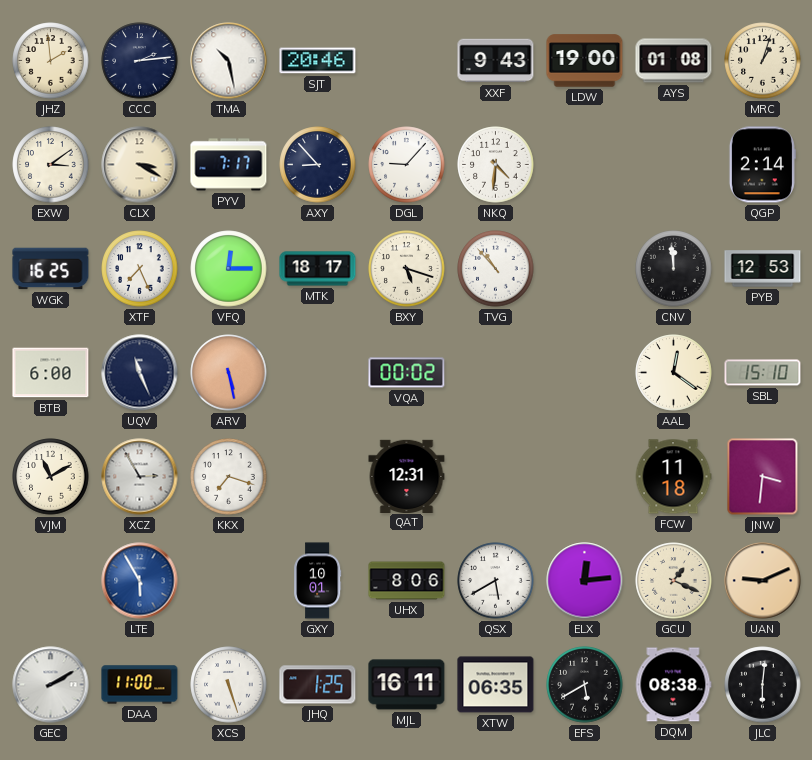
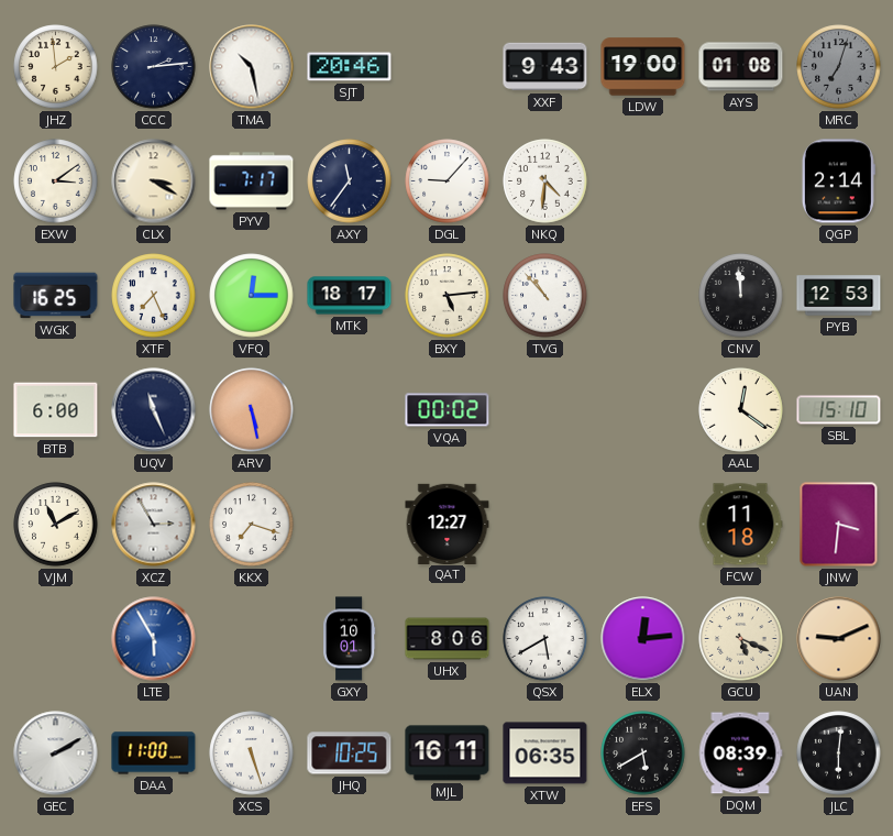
MRC: 1:03 -> 7:03 (839, 67)
MRC dial: cream -> grey (839, 67)
AXY: 8:53 -> 11:36 (350, 182)
BXY: 5:18 -> 5:14 (448, 296)
QAT: 12:31 -> 12:27 (448, 524)
GCU: 1:19 -> 5:19 (741, 639)
JHQ: 1:25 -> 10:25 (350, 754)
DQM: 08:38 -> 08:39 (740, 754)
